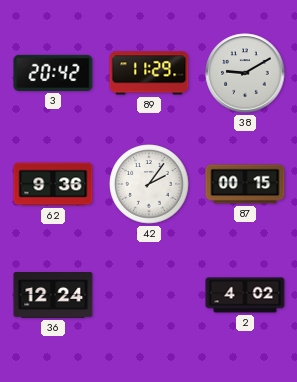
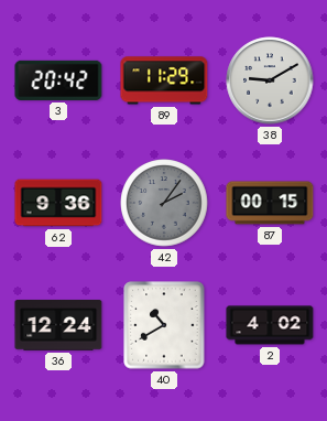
42 dial: white -> grey (164, 203)
40: none -> 10:40 (164, 325)
